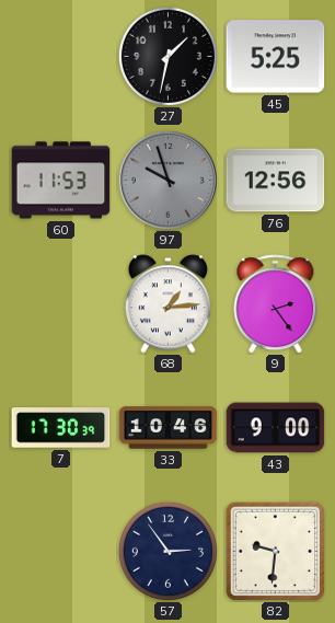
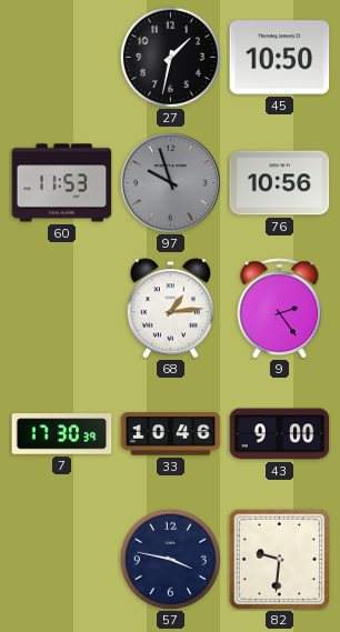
45: 5:25 -> 10:50 (280, 58)
76: 12:56 -> 10:56 (280, 183)
57: 2:54 -> 3:47 (170, 559)
